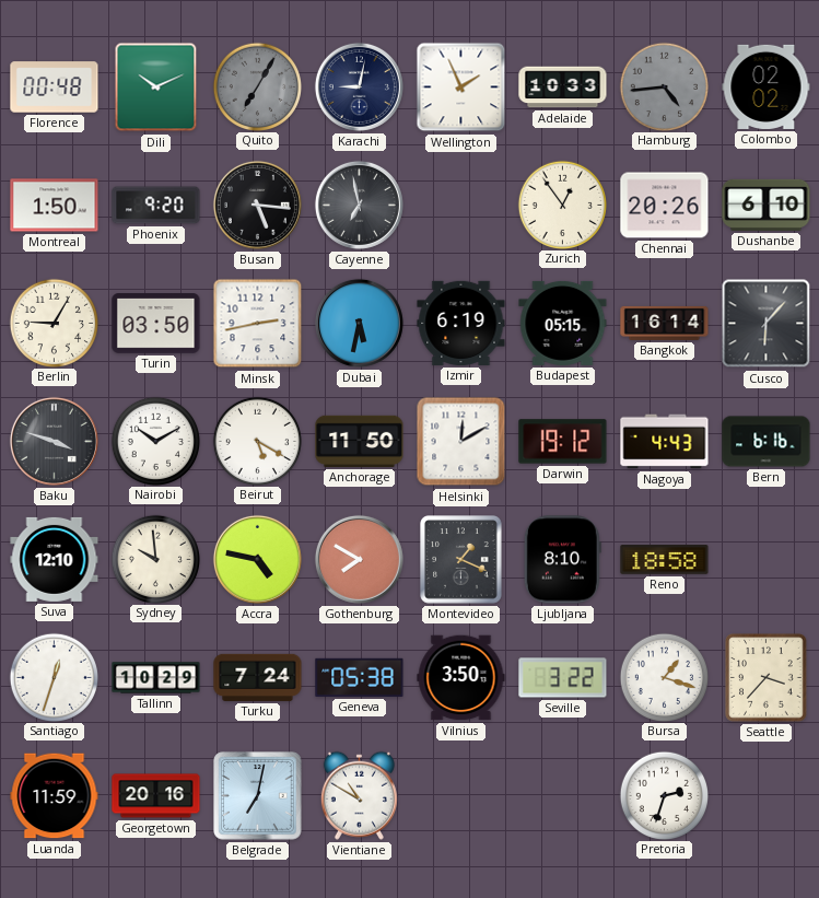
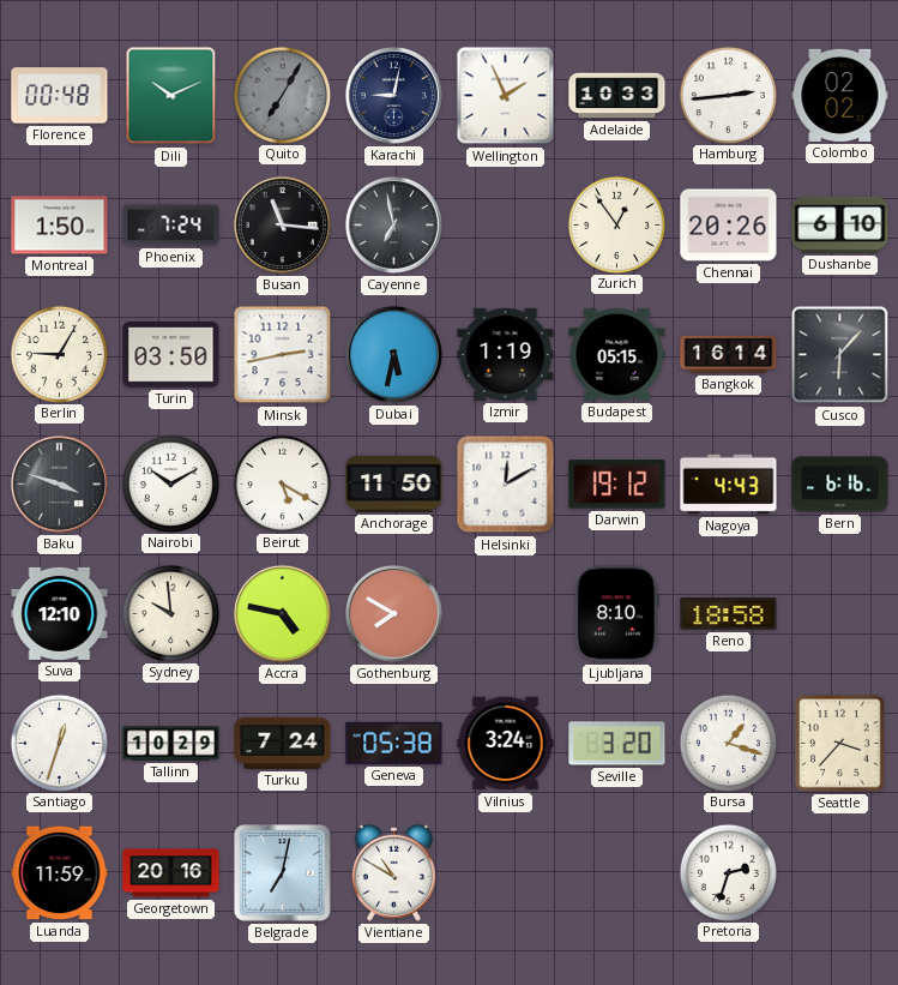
Hamburg: 4:44 -> 2:44 (728, 95)
Hamburg dial: grey -> white (728, 95)
Phoenix: 9:20 -> 7:24 (171, 226)
Busan: 5:16 -> 11:16 (282, 224)
Izmir: 6:19 -> 1:19 (506, 354)
Montevideo: 1:19 -> none (461, 560)
Vilnius: 3:50 -> 3:24 (506, 744)
Seville: 3:22 -> 3:20 (617, 744)
